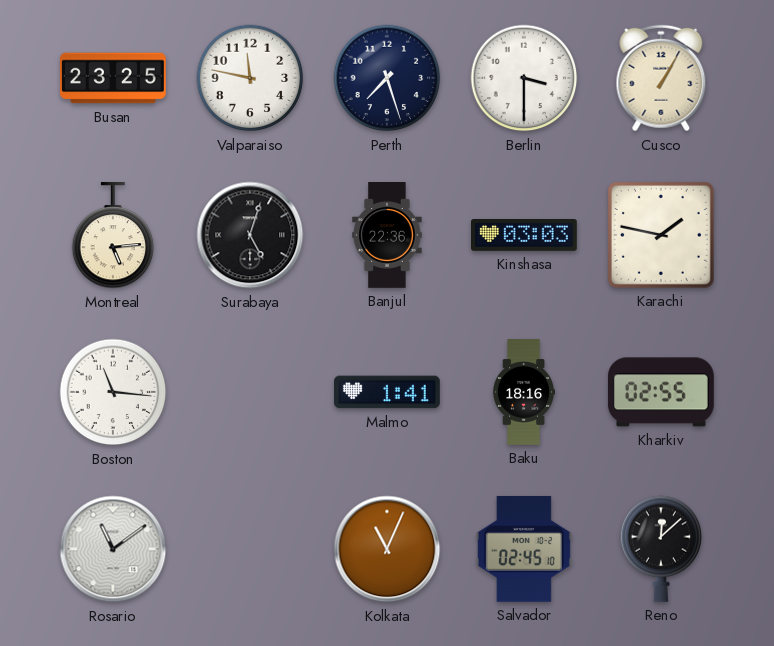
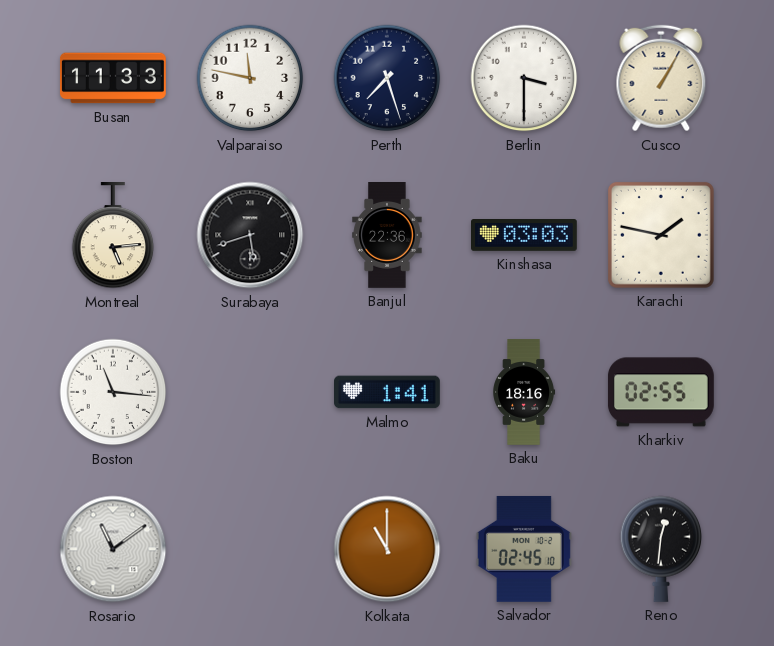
Busan: 23:25 -> 11:33 (113, 78)
Surabaya: 5:03 -> 5:42 (250, 235)
Kolkata: 11:04 -> 11:00 (387, 549)
Reno: 12:08 -> 12:31 (661, 549)
